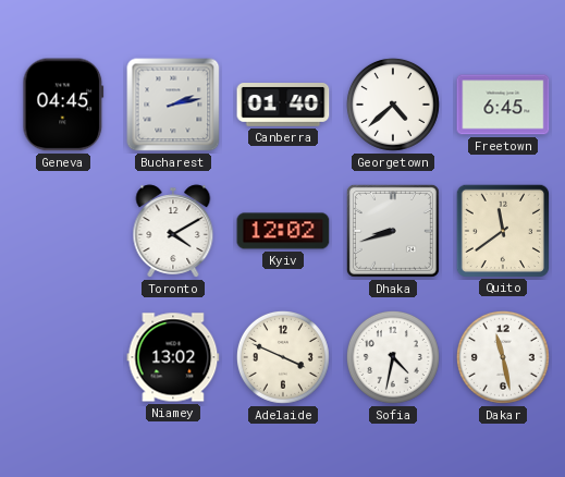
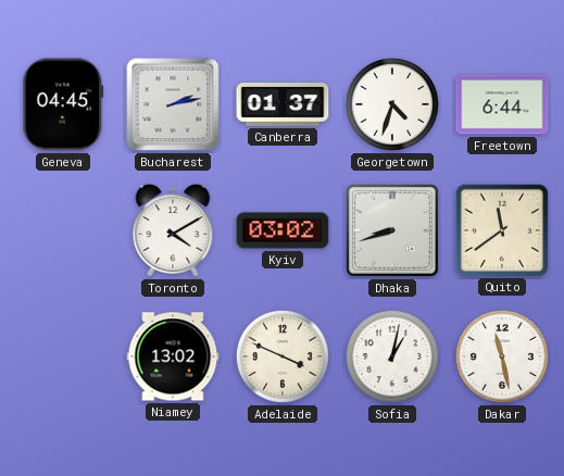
Canberra: 01:40 -> 01:37 (283, 105)
Georgetown: 4:38 -> 4:33 (392, 104)
Freetown: 6:45 -> 6:44 (502, 104)
Kyiv: 12:02 -> 03:02 (283, 230)
Sofia: 4:32 -> 1:02 (392, 356)
